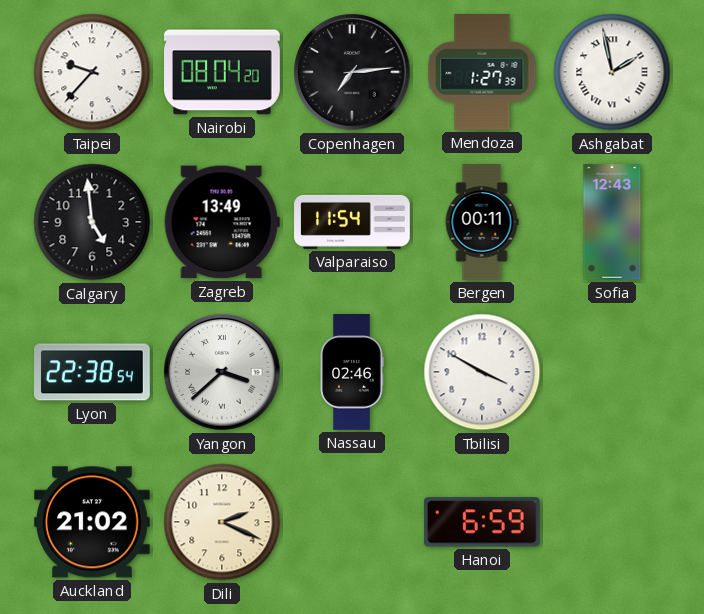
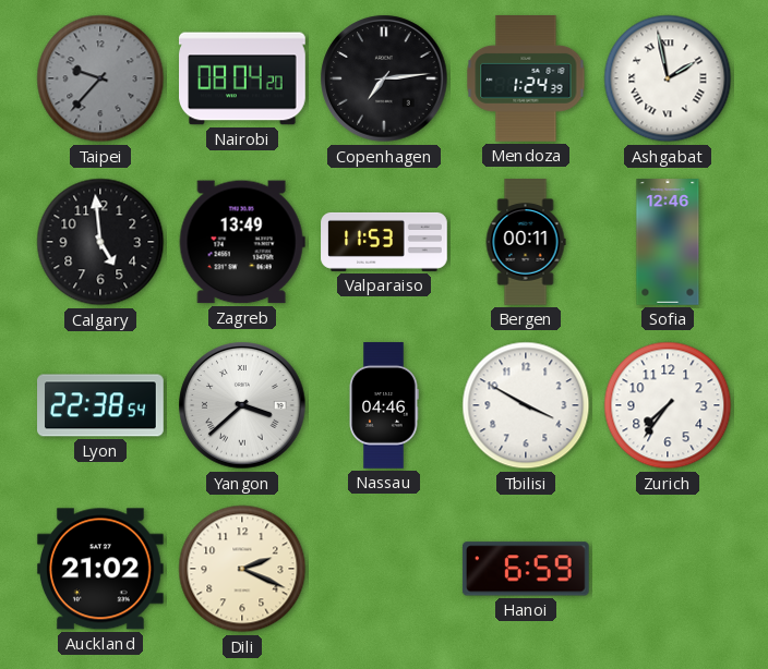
Taipei dial: white -> grey (100, 78)
Mendoza: 1:27 -> 1:24 (526, 80)
Valparaiso: 11:54 -> 11:53 (384, 242)
Sofia: 12:43 -> 12:46 (668, 242)
Nassau: 02:46 -> 04:46 (384, 405)
Zurich: none -> 7:36 (668, 405)
